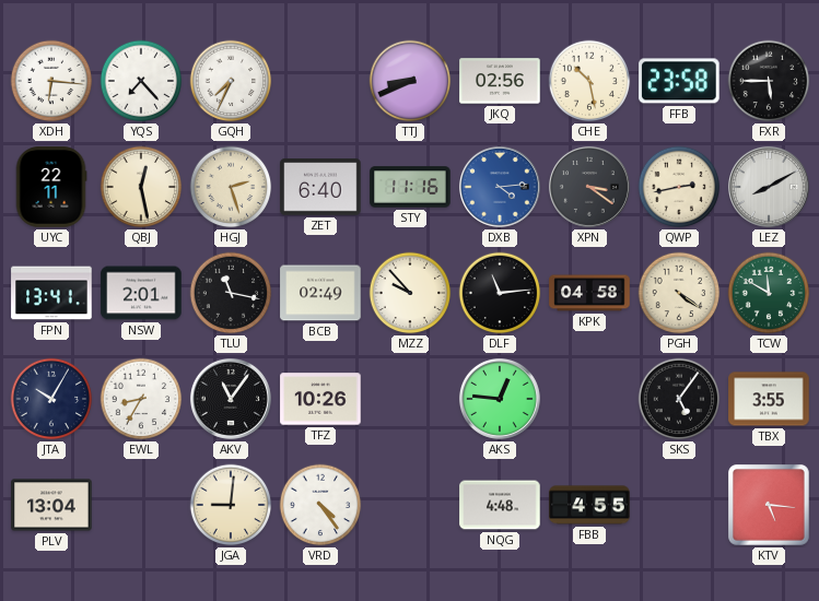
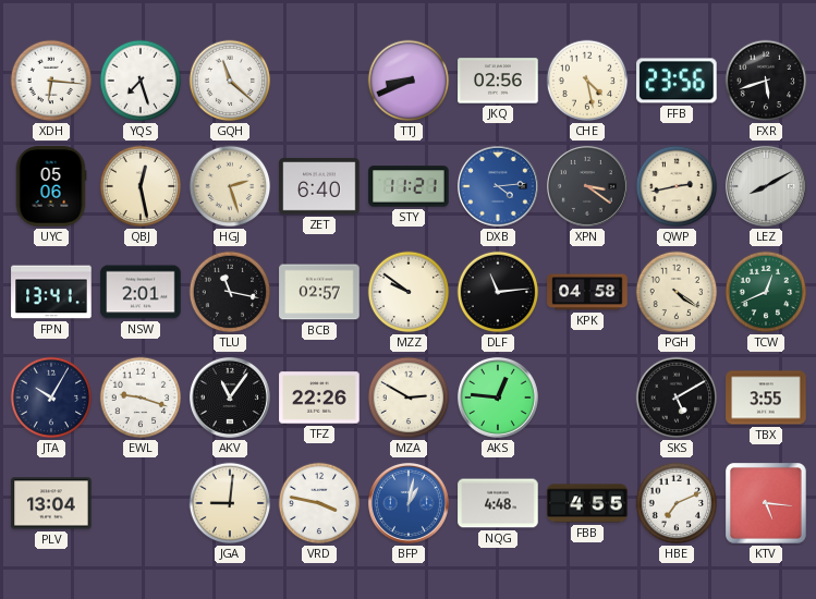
YQS: 7:23 -> 7:27 (141, 81)
GQH: 7:34 -> 11:22 (230, 81)
CHE: 10:28 -> 4:28 (587, 81)
FFB: 23:58 -> 23:56 (677, 81)
FXR: 5:45 -> 5:42 (766, 81)
UYC: 22:11 -> 05:06 (51, 186)
STY: 11:16 -> 11:21 (409, 186)
BCB: 02:49 -> 02:57 (319, 292)
MZZ: 9:53 -> 9:51 (409, 292)
TCW: 11:50 -> 12:41 (766, 292)
EWL: 8:35 -> 9:18 (141, 398)
TFZ: 10:26 -> 22:26 (319, 398)
MZA: none -> 2:50 (409, 398)
SKS: 5:06 -> 5:10 (677, 398)
VRD: 4:24 -> 3:47 (319, 503)
BFP: none -> 1:02 (409, 503)
HBE: none -> 7:11 (677, 503)
